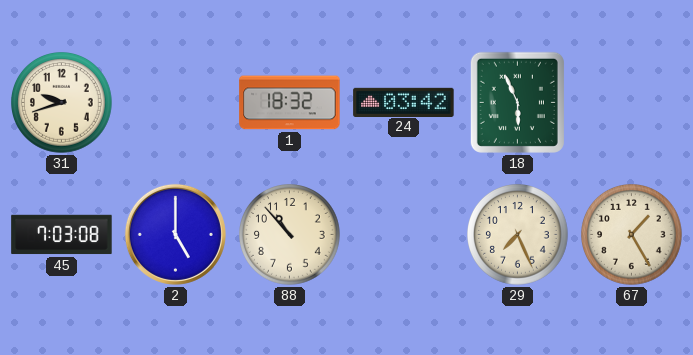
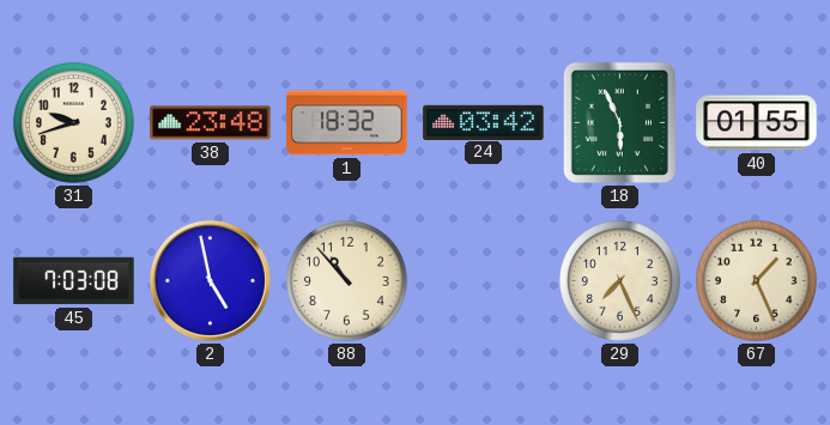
38: none -> 23:48 (211, 123)
40: none -> 01:55 (757, 123)
2: 5:00 -> 4:58 (210, 280)
67: 1:25 -> 1:26 (757, 281)
